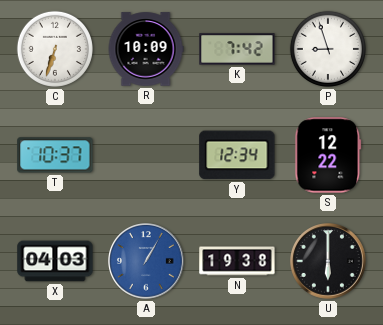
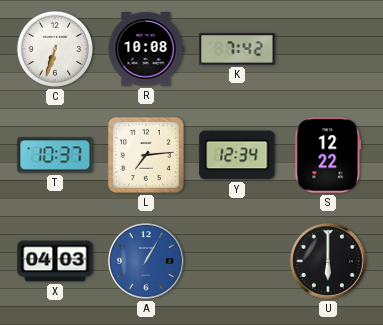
R: 10:09 -> 10:08 (146, 49)
P: 8:57 -> none (328, 49)
L: none -> 7:14 (146, 155)
N: 19:38 -> none (237, 261)
